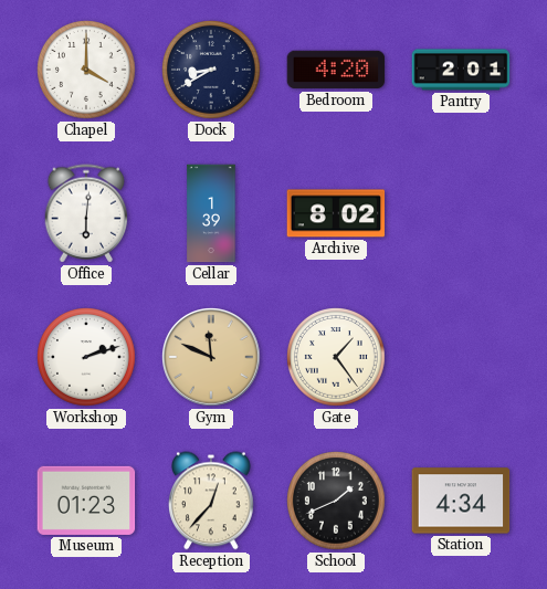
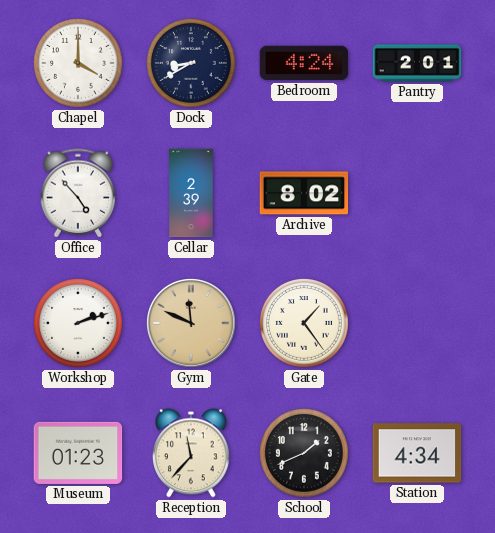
Bedroom: 4:20 -> 4:24 (304, 63)
Office: 6:01 -> 4:53 (78, 193)
Cellar: 1:39 -> 2:39 (191, 193)
Reception: 12:37 -> 11:37 (192, 453)
